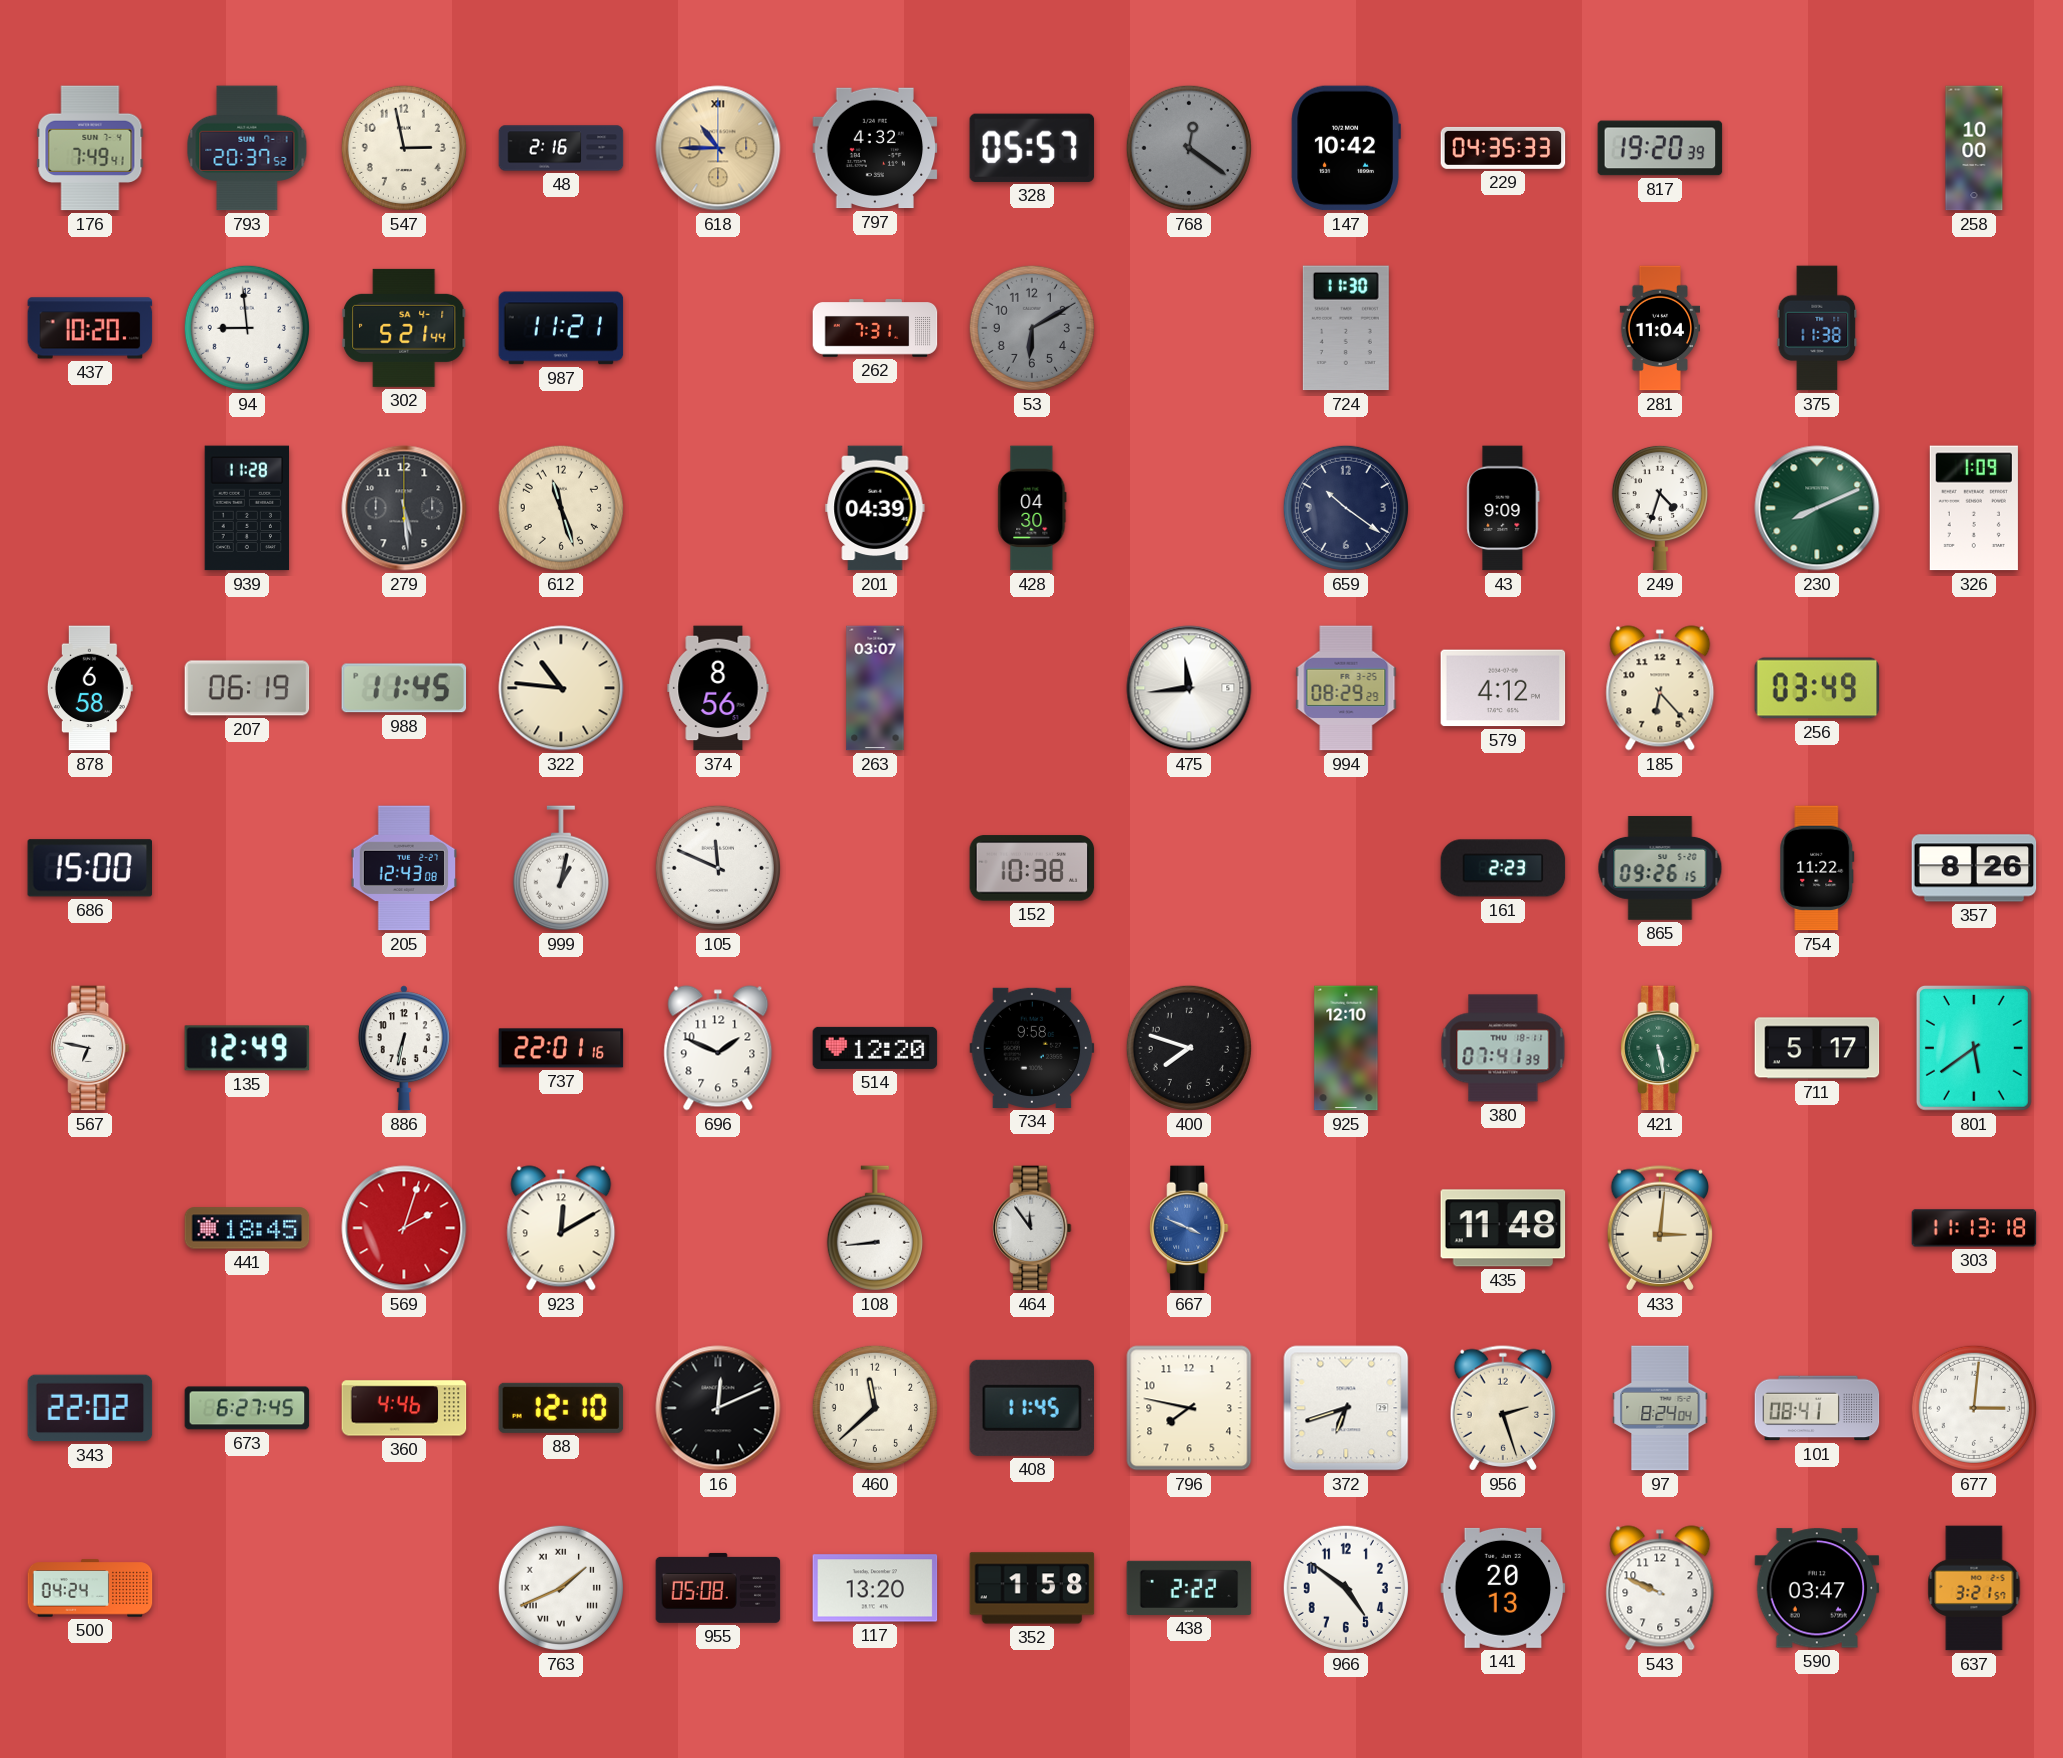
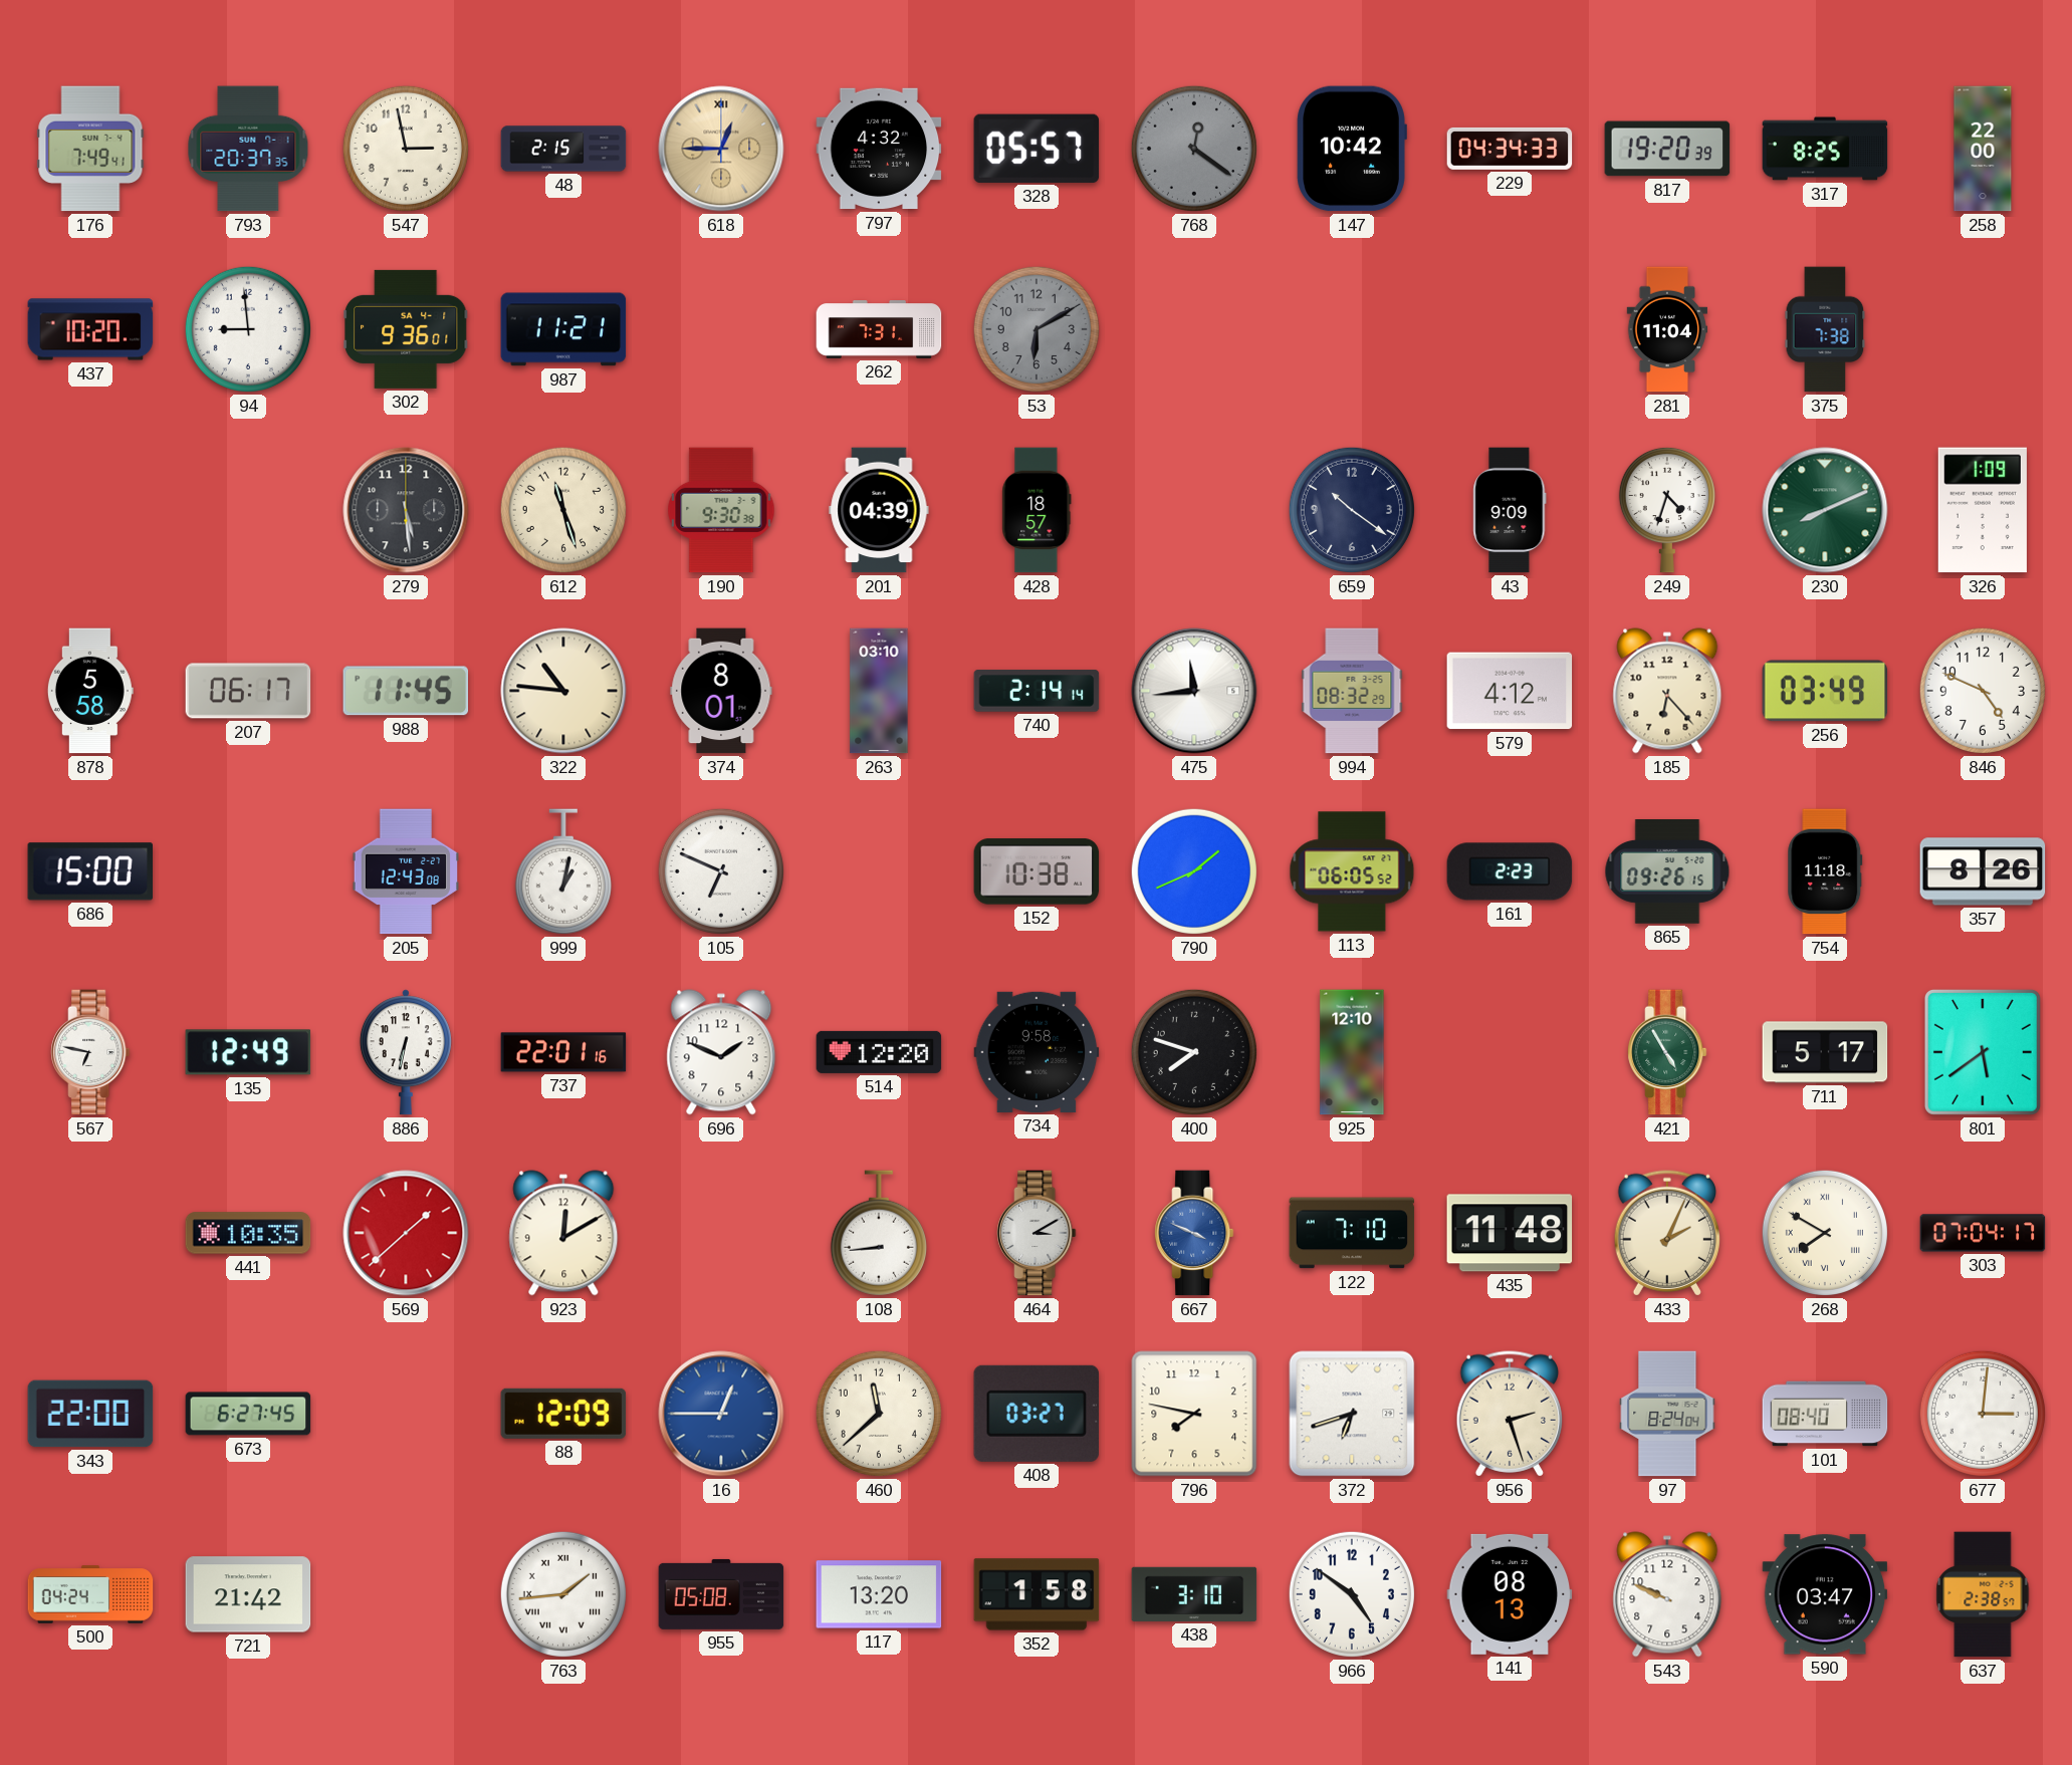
793: 20:37:52 -> 20:37:35 (248, 149)
48: 2:16 -> 2:15 (563, 149)
618: 10:45 -> 12:45 (721, 149)
229: 04:35 -> 04:34 (1510, 149)
317: none -> 8:25 (1825, 149)
258: 10:00 -> 22:00 (1983, 149)
302: 5:21 -> 9:36 (406, 329)
724: 11:30 -> none (1346, 328)
375: 11:38 -> 7:38 (1825, 329)
939: 11:28 -> none (247, 508)
190: none -> 9:30 (721, 510)
428: 04:30 -> 18:57 (1037, 510)
878: 6:58 -> 5:58 (90, 691)
207: 06:19 -> 06:17 (248, 691)
374: 8:56 -> 8:01 (721, 691)
263: 03:07 -> 03:10 (879, 691)
740: none -> 2:14 (1037, 691)
994: 08:29 -> 08:32 (1352, 691)
846: none -> 4:49 (1983, 691)
105: 11:49 -> 6:49 (721, 871)
790: none -> 1:41 (1194, 871)
113: none -> 06:05 (1352, 871)
754: 11:22 -> 11:18 (1825, 871)
380: 07:41 -> none (1503, 1048)
421: 5:28 -> 4:55 (1667, 1052)
441: 18:45 -> 10:35 (248, 1233)
569: 2:03 -> 1:38 (406, 1233)
464: 11:54 -> 3:10 (1037, 1233)
122: none -> 7:10 (1352, 1233)
433: 3:01 -> 2:04 (1667, 1233)
268: none -> 7:50 (1825, 1233)
303: 11:13 -> 07:04 (1983, 1233)
343: 22:02 -> 22:00 (90, 1414)
360: 4:46 -> none (404, 1408)
88: 12:10 -> 12:09 (563, 1414)
16: 12:11 -> 12:45 (721, 1414)
16 dial: black -> blue (721, 1414)
408: 11:45 -> 03:27 (1037, 1414)
101: 08:41 -> 08:40 (1825, 1414)
721: none -> 21:42 (248, 1594)
763: 1:41 -> 1:44 (563, 1594)
438: 2:22 -> 3:10 (1194, 1594)
141: 20:13 -> 08:13 (1510, 1594)
637: 3:21 -> 2:38 (1983, 1594)
